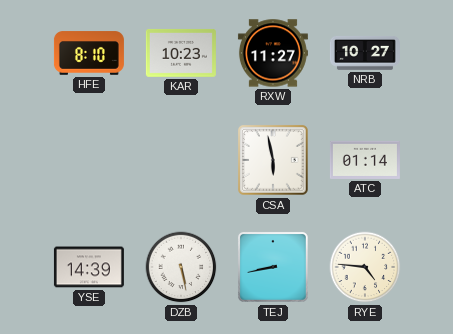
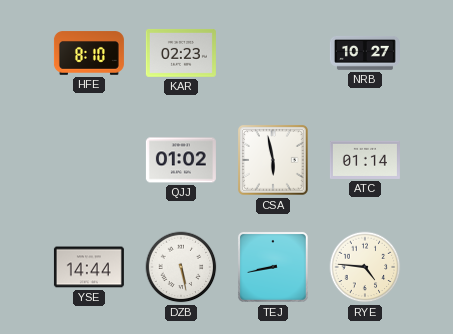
KAR: 10:23 -> 02:23 (181, 53)
RXW: 11:27 -> none (273, 53)
QJJ: none -> 01:02 (181, 160)
YSE: 14:39 -> 14:44 (89, 267)
